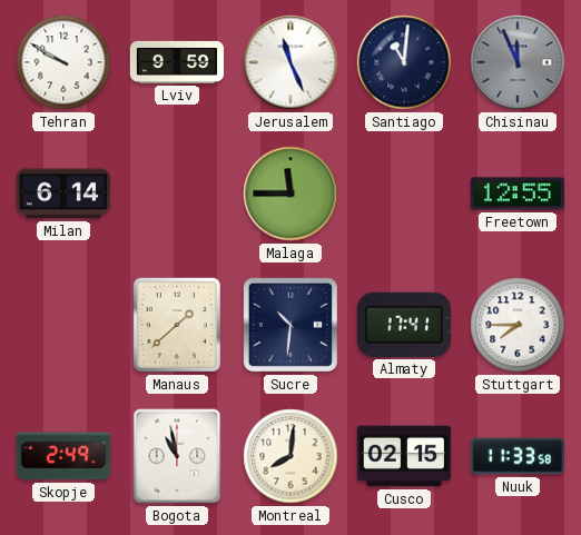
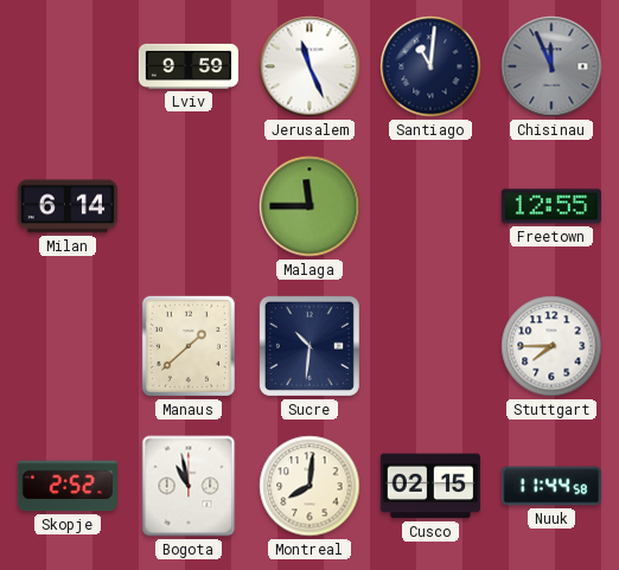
Tehran: 9:50 -> none (63, 62)
Almaty: 17:41 -> none (404, 325)
Skopje: 2:49 -> 2:52 (66, 486)
Nuuk: 11:33 -> 11:44 (551, 486)
